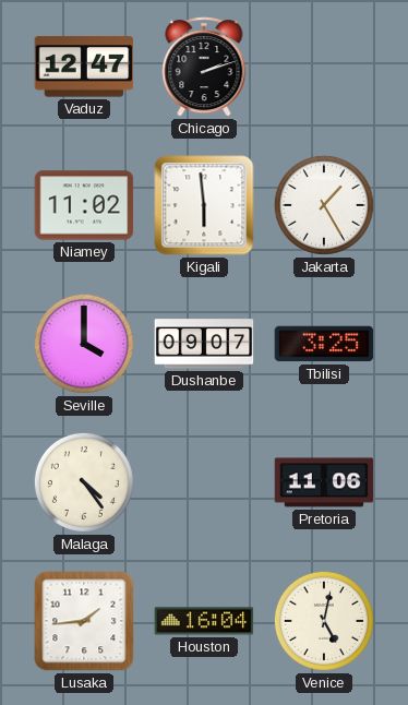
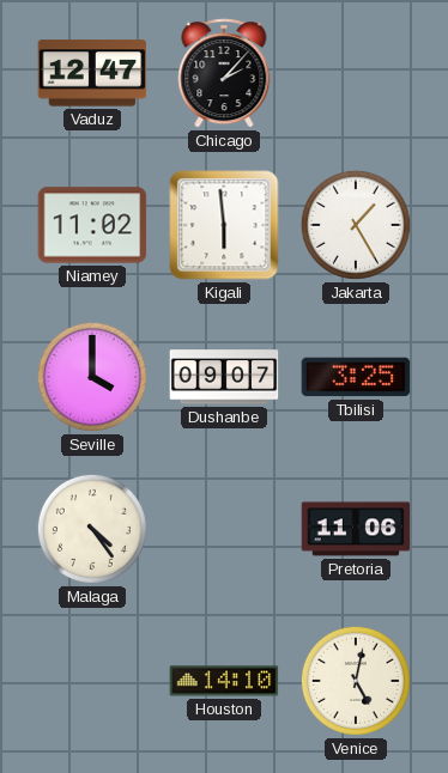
Chicago: 2:12 -> 2:07 (224, 73)
Lusaka: 1:44 -> none (84, 621)
Houston: 16:04 -> 14:10 (224, 681)
